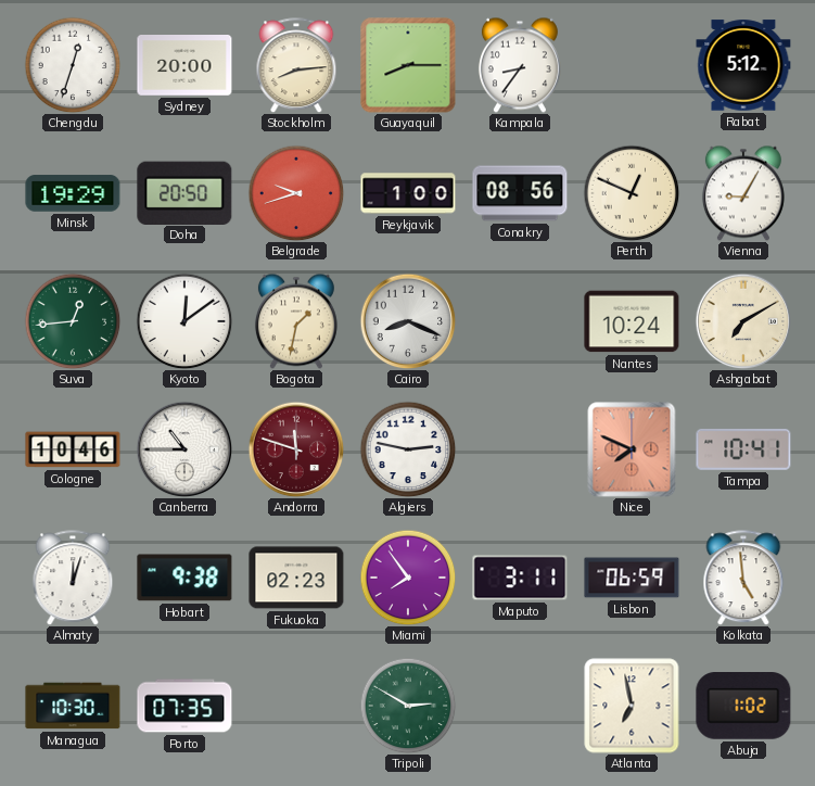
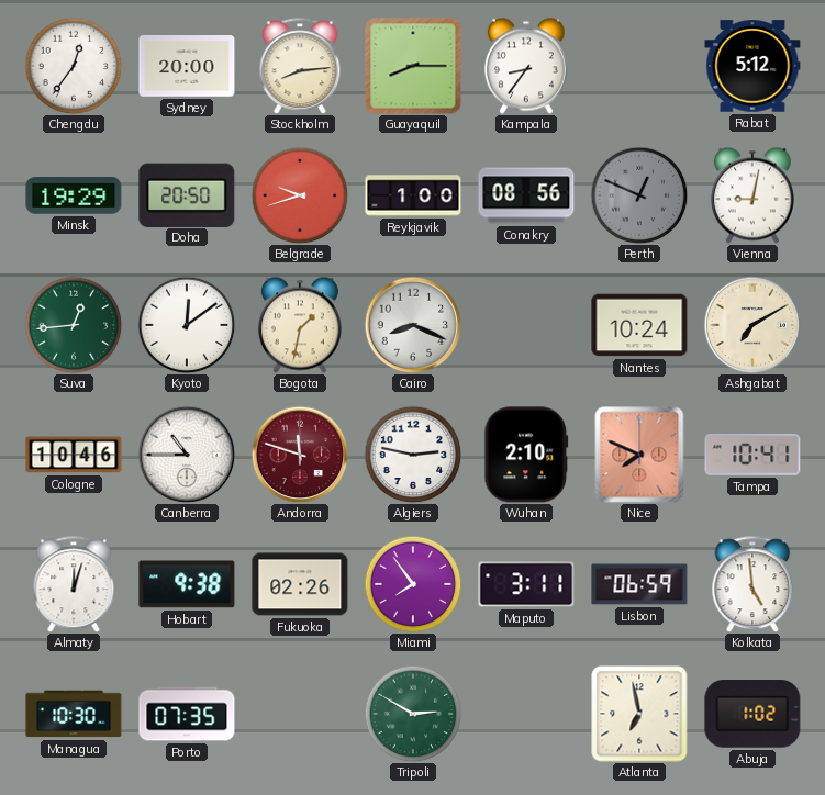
Chengdu: 12:33 -> 12:36 (74, 66)
Perth dial: cream -> grey (639, 195)
Vienna: 9:05 -> 9:02 (752, 195)
Wuhan: none -> 2:10 (526, 455)
Fukuoka: 02:23 -> 02:26 (300, 584)
